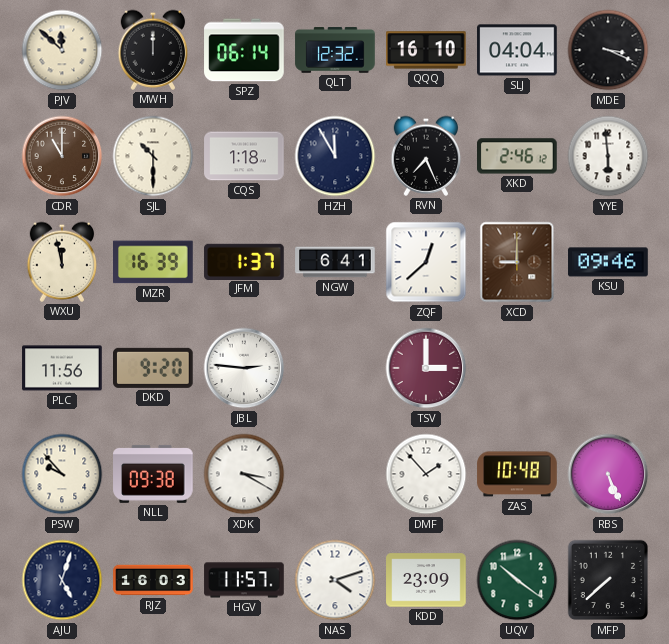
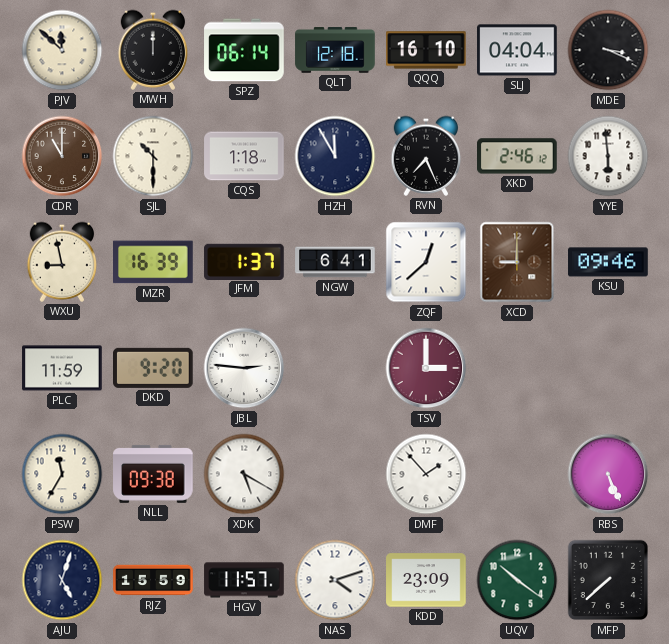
QLT: 12:32 -> 12:18 (335, 50)
WXU: 11:58 -> 8:58 (62, 262)
PLC: 11:56 -> 11:59 (62, 368)
PSW: 9:53 -> 11:35 (62, 474)
XDK: 3:20 -> 5:20 (244, 474)
ZAS: 10:48 -> none (517, 474)
RJZ: 16:03 -> 15:59 (153, 580)
